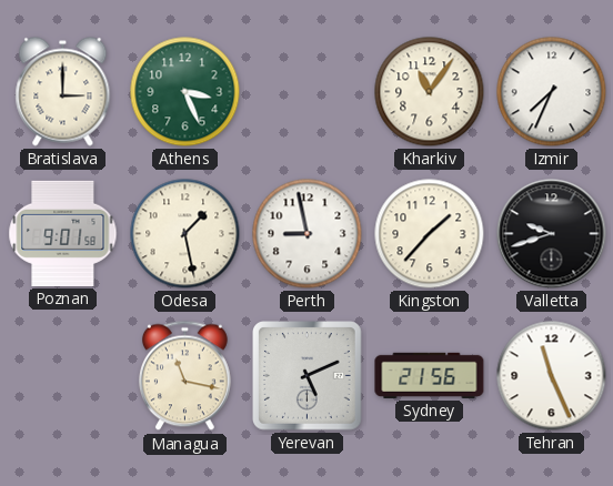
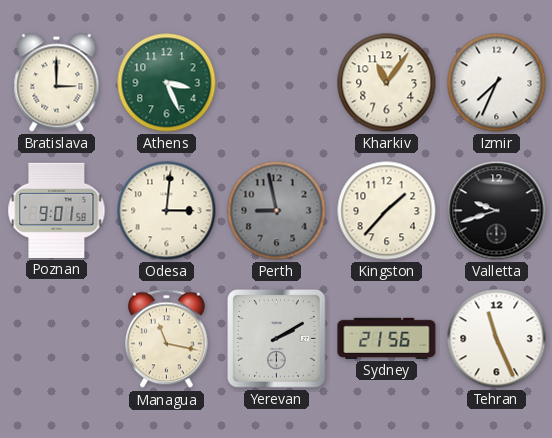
Odesa: 1:28 -> 3:01 (167, 211)
Perth dial: white -> grey (277, 211)
Yerevan: 5:11 -> 2:10 (277, 339)
